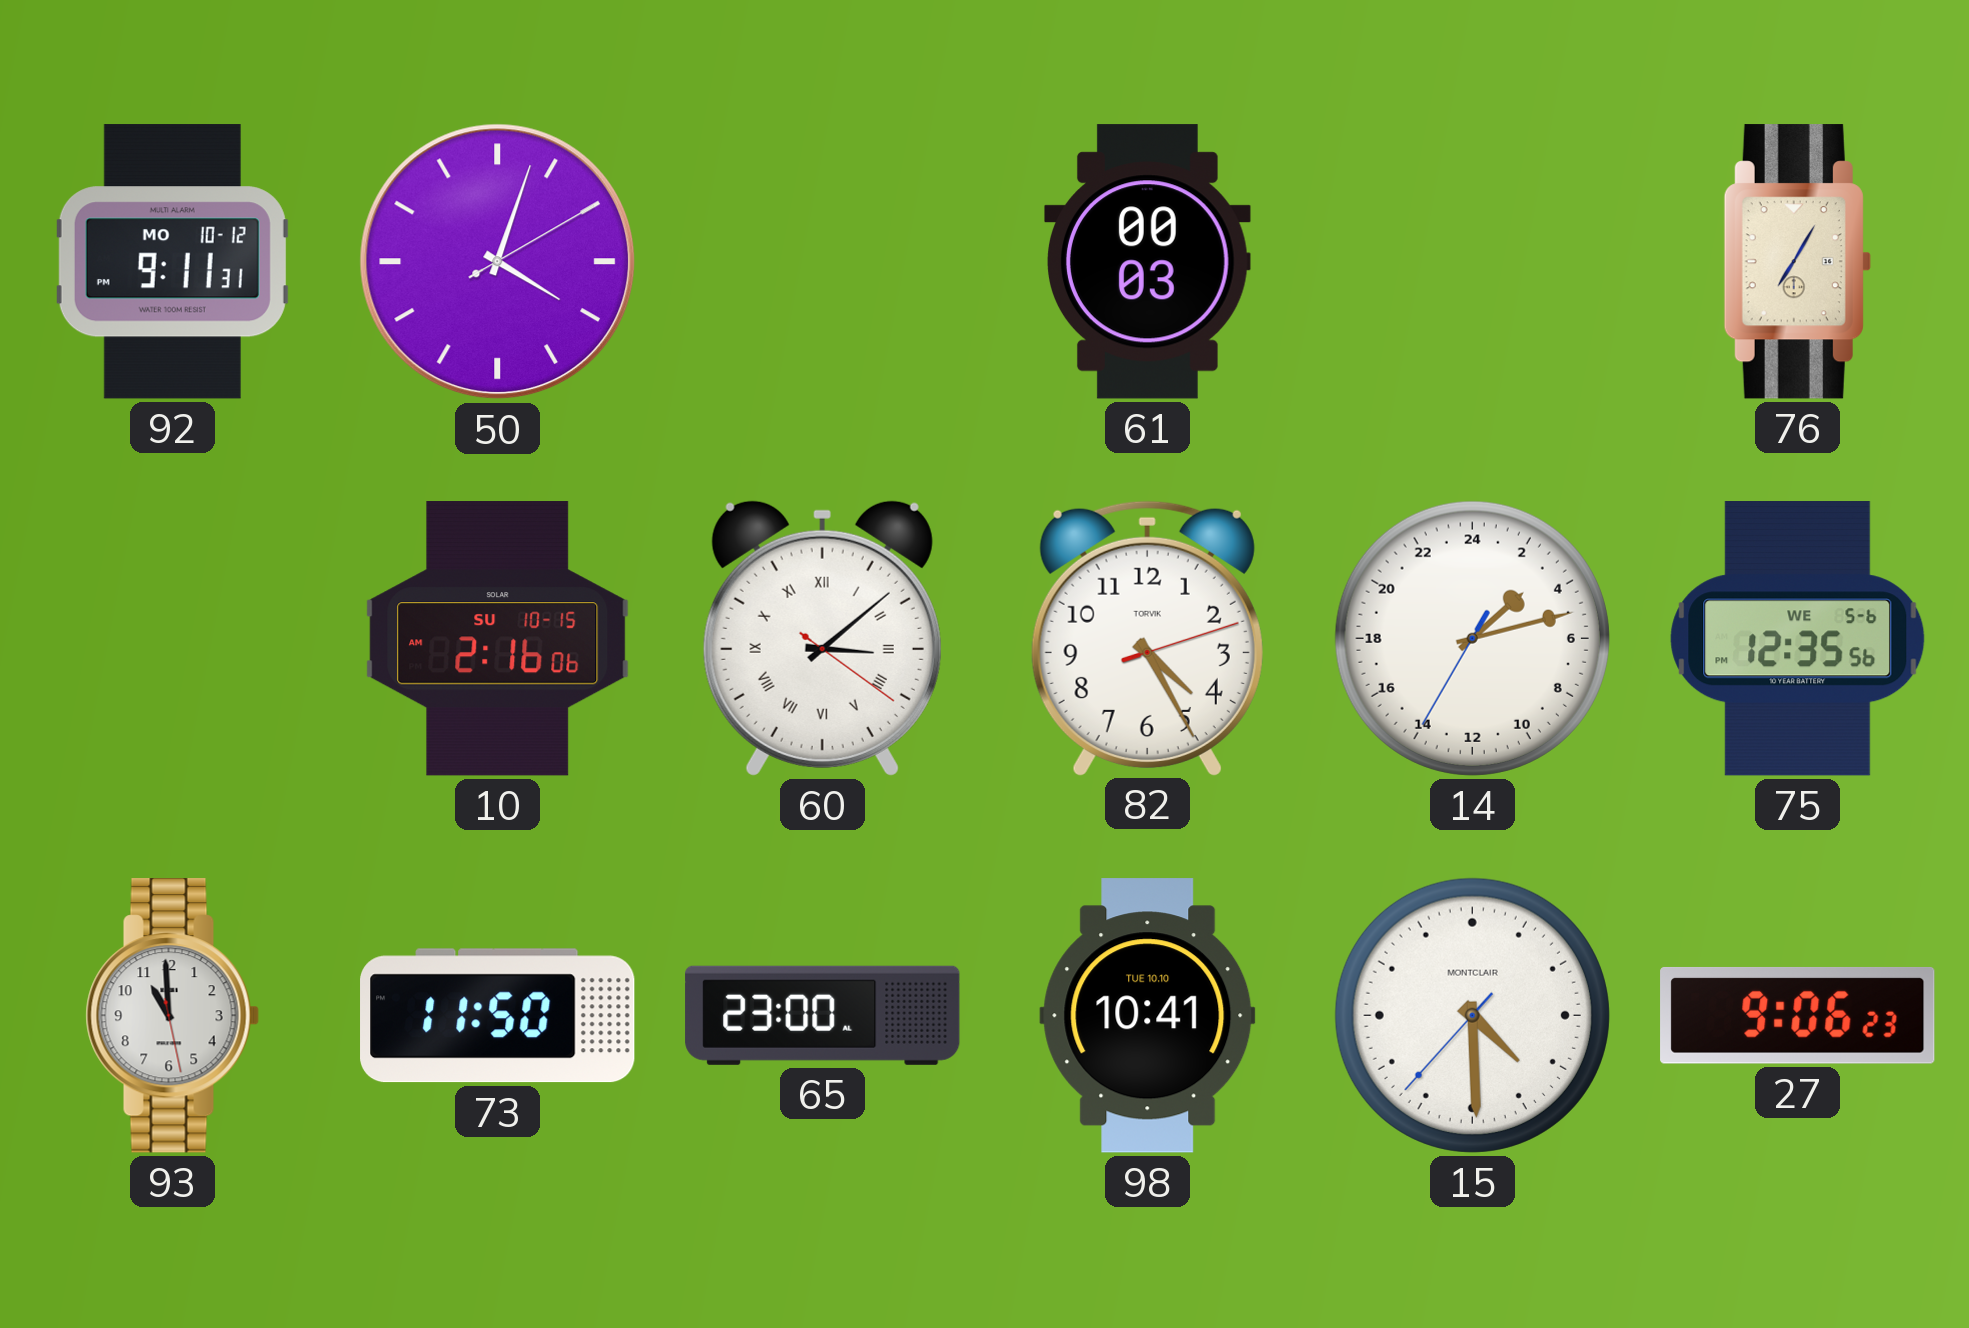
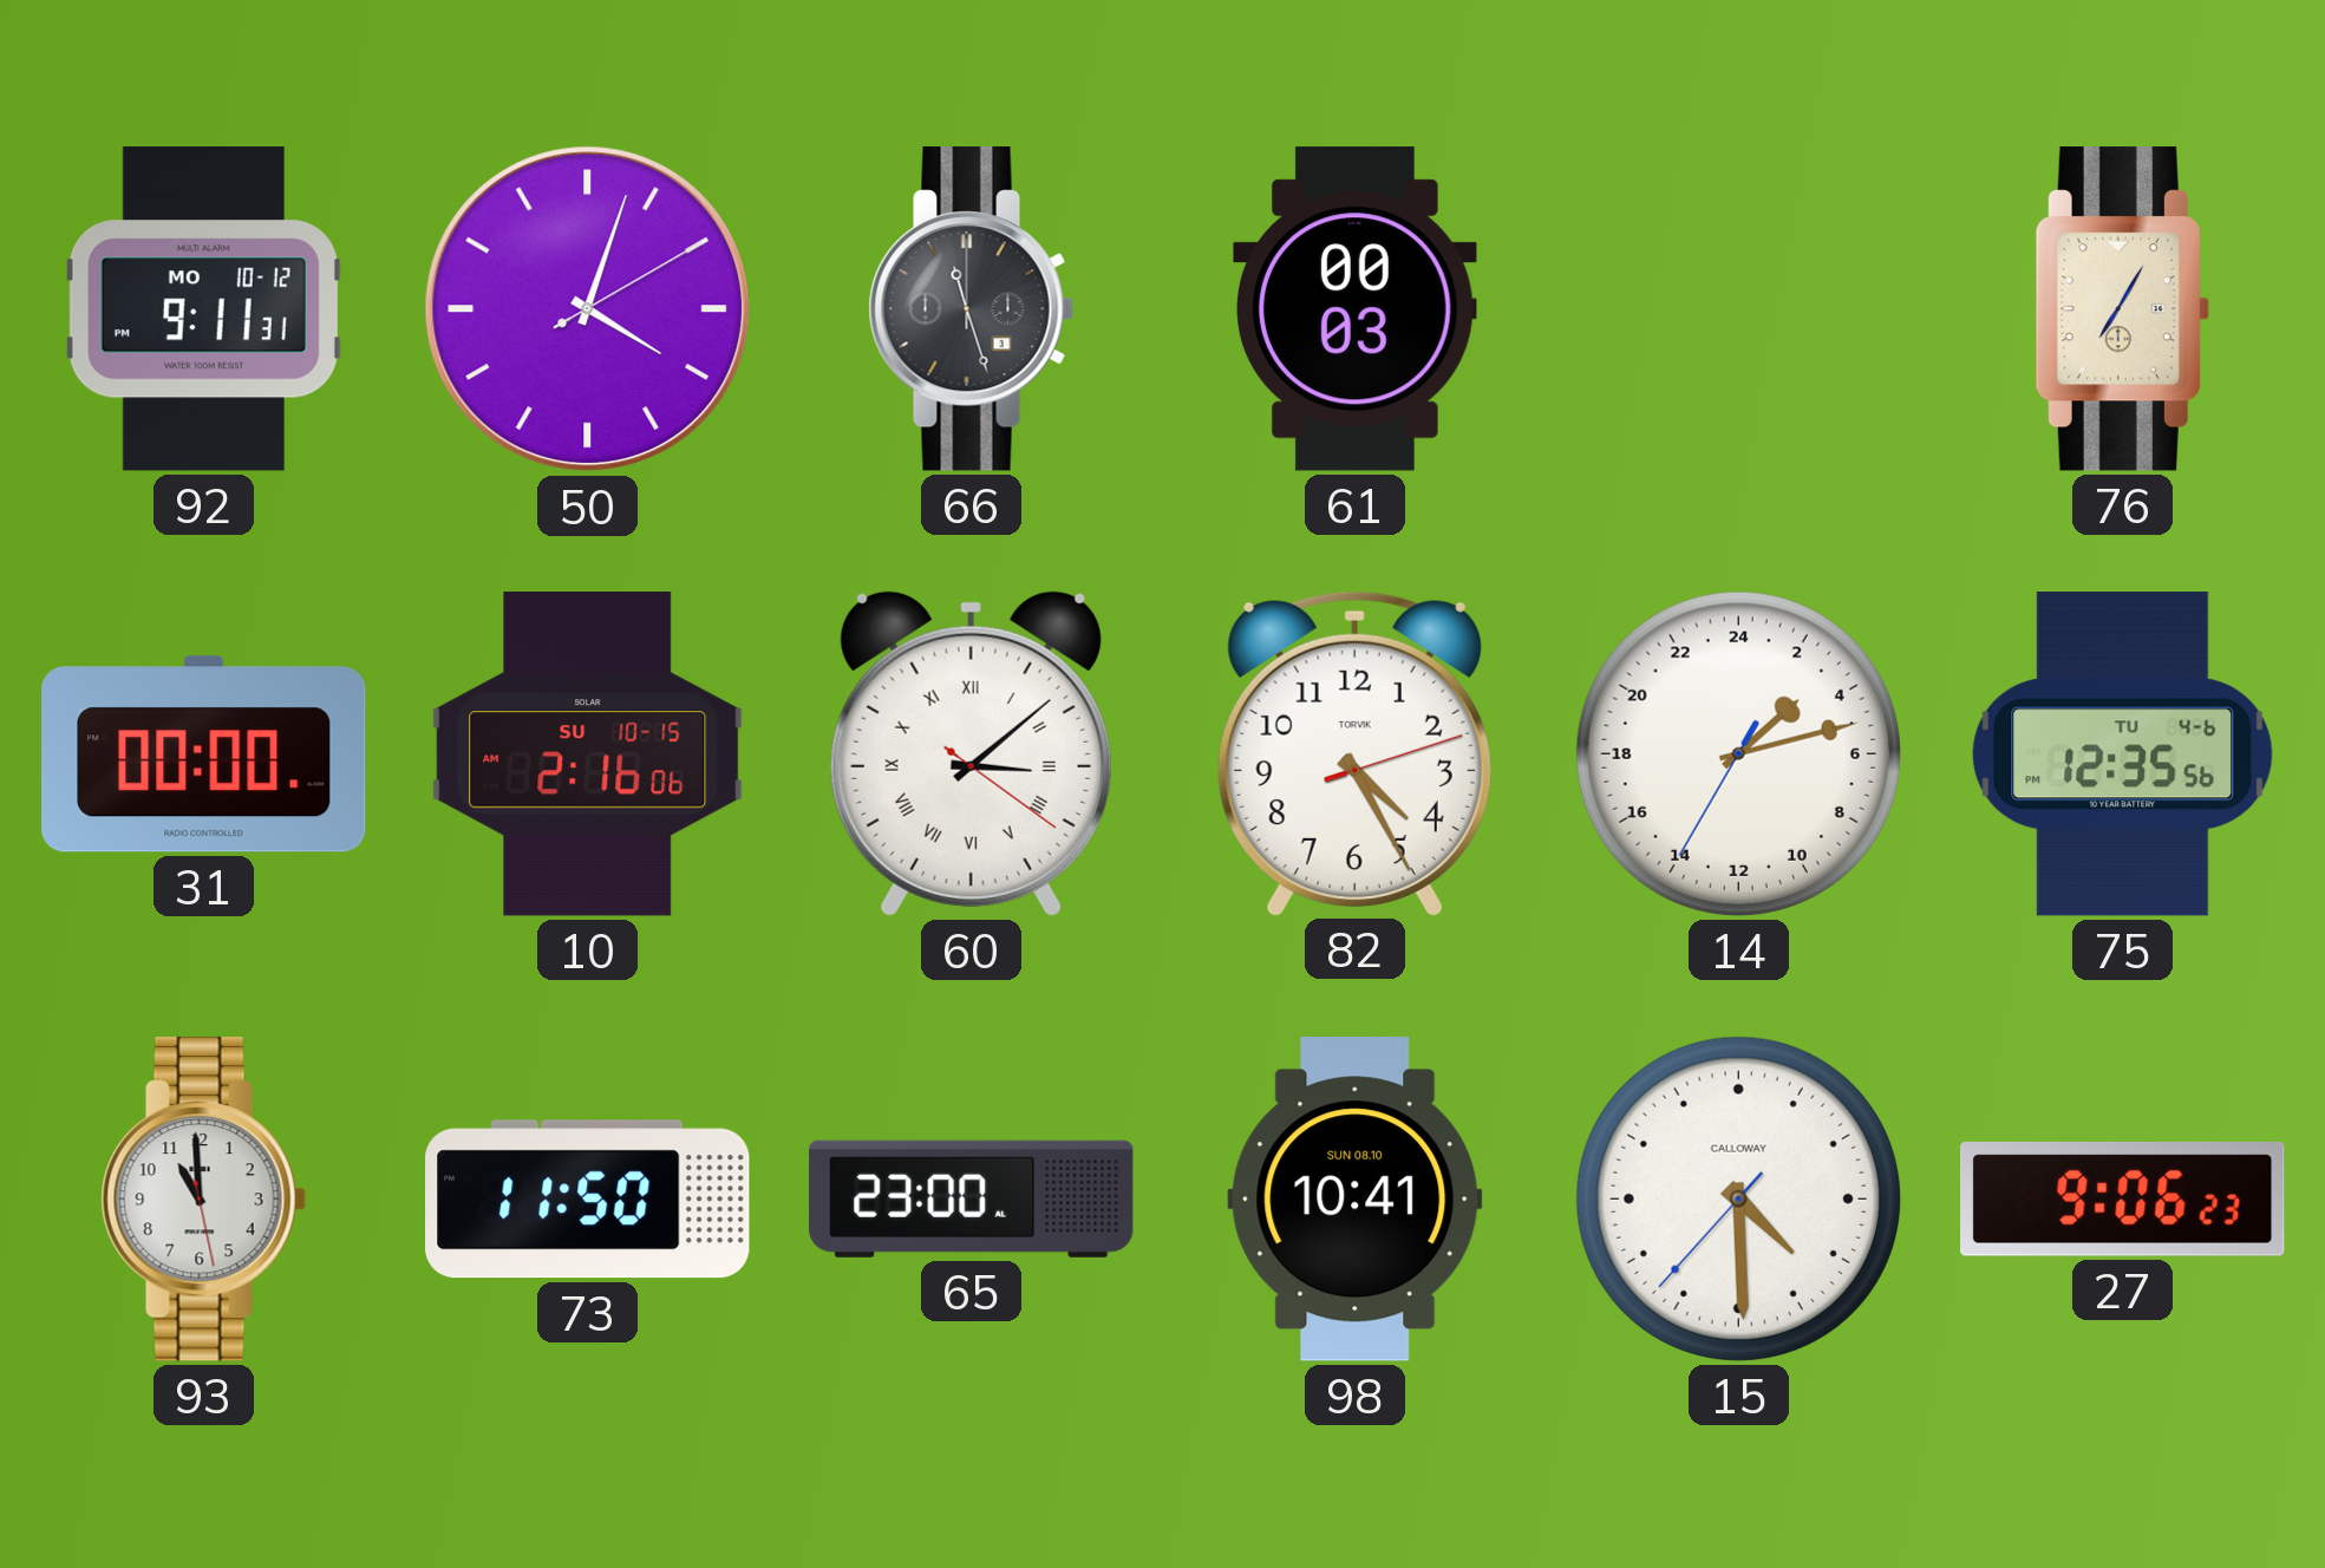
66: none -> 11:27 (971, 309)
31: none -> 00:00 (204, 754)
75 date: WE 5-6 -> TU 4-6 (2123, 754)
98 date: TUE 10.10 -> SUN 08.10 (1356, 1200)
15 brand: MONTCLAIR -> CALLOWAY (1738, 1198)
